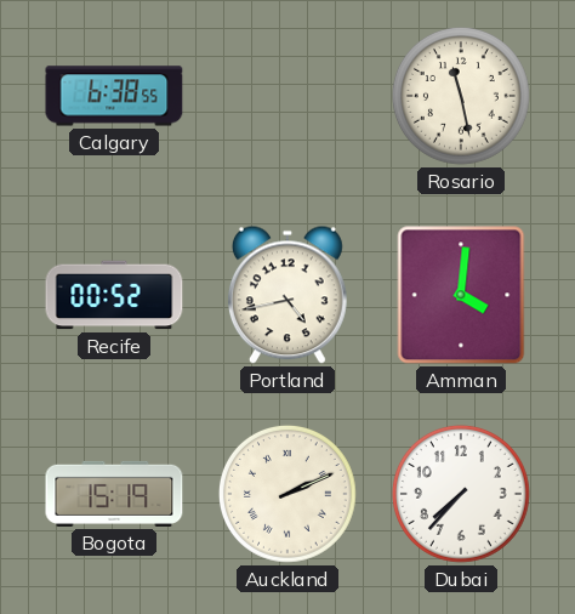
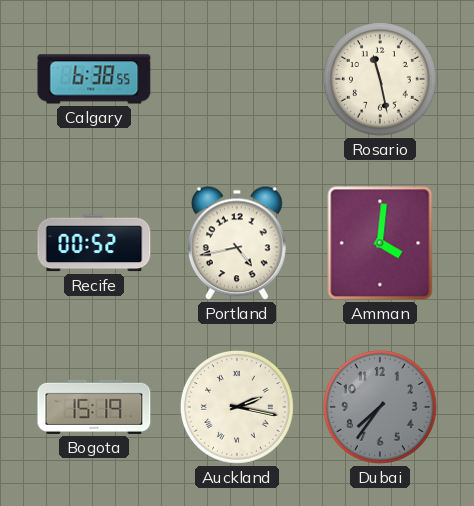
Auckland: 2:11 -> 2:17 (237, 407)
Dubai: 7:37 -> 7:36 (380, 407)
Dubai dial: white -> grey (380, 407)
